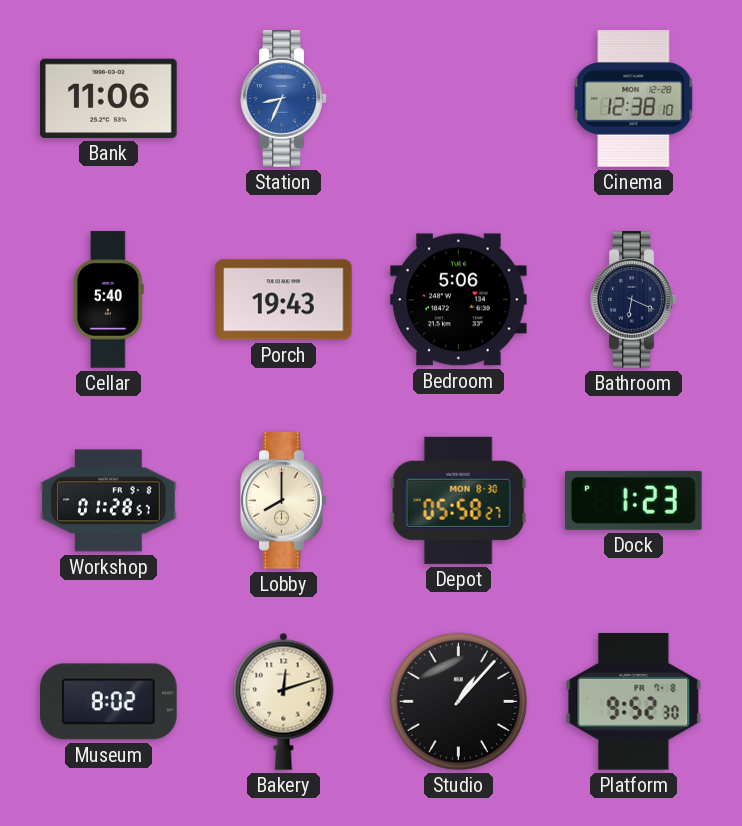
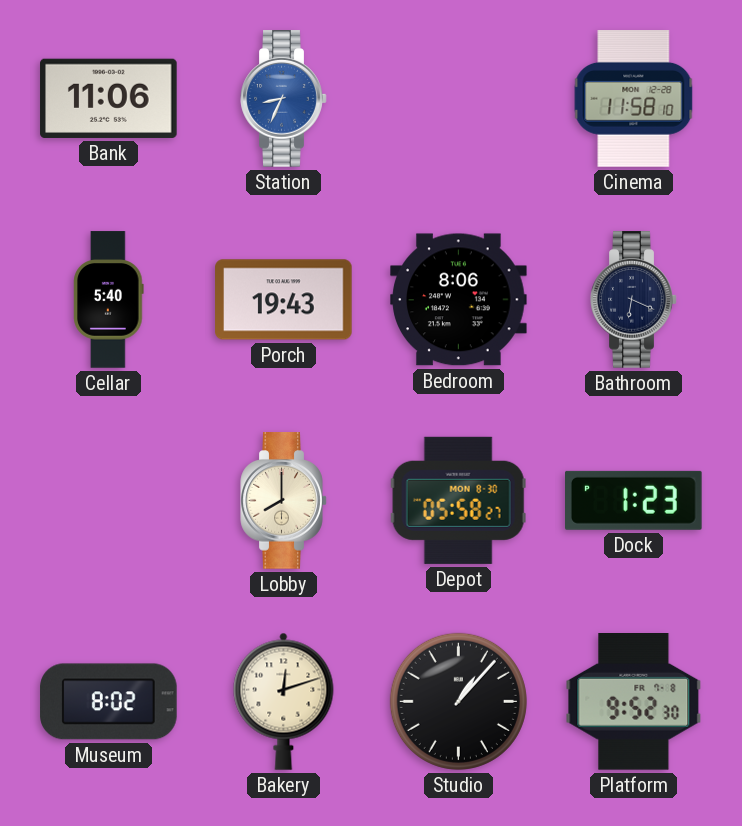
Cinema: 12:38 -> 11:58 (634, 99)
Bedroom: 5:06 -> 8:06 (459, 300)
Workshop: 01:28 -> none (109, 501)
